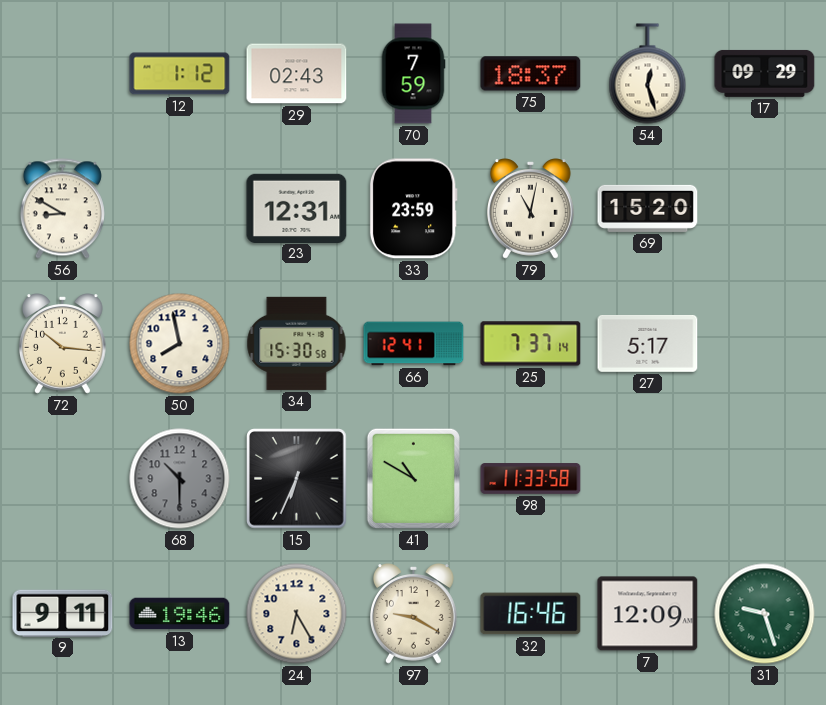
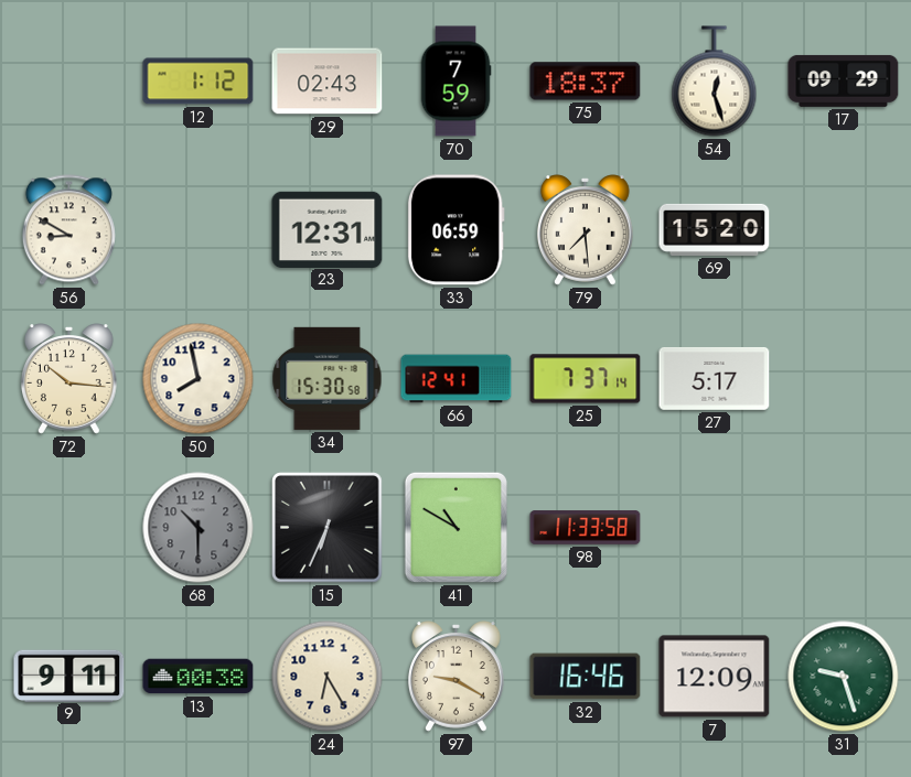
33: 23:59 -> 06:59 (456, 230)
79: 11:02 -> 7:29 (586, 230)
13: 19:46 -> 00:38 (199, 677)
